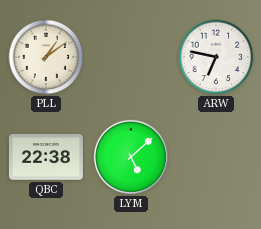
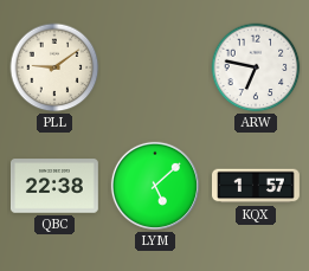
PLL: 1:09 -> 9:09 (54, 67)
KQX: none -> 1:57 (257, 186)
